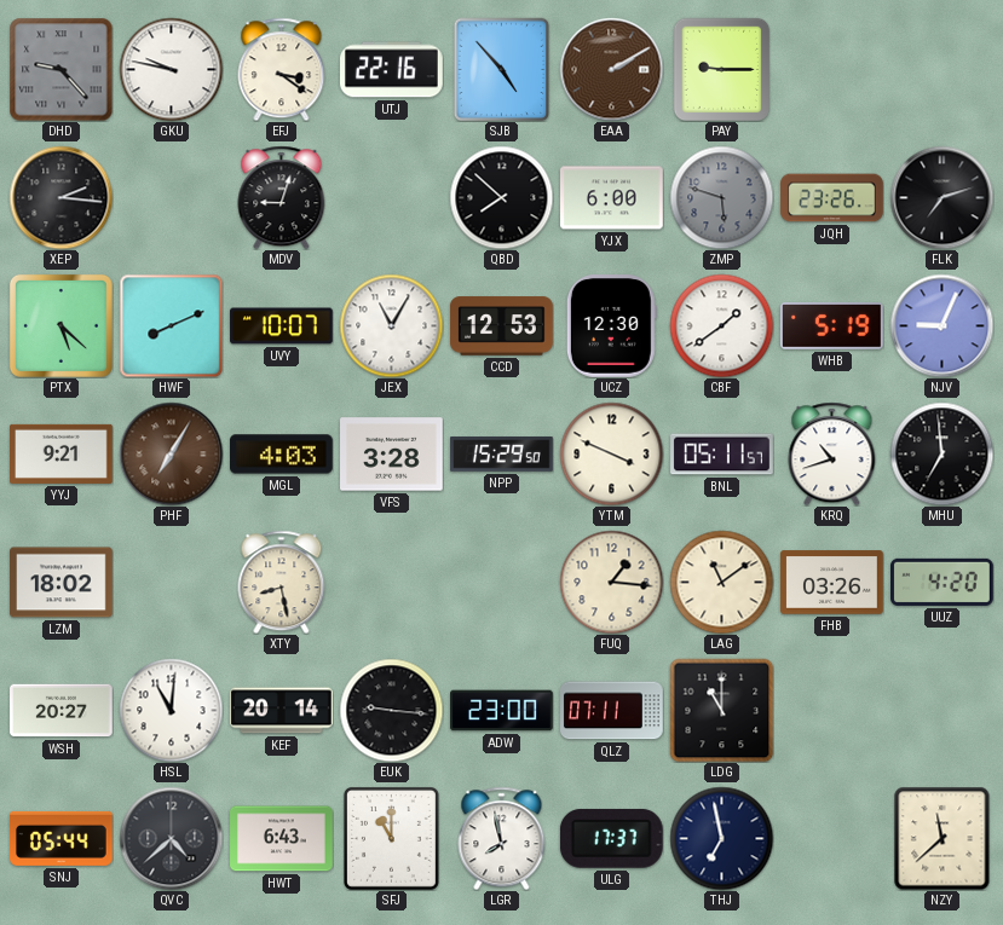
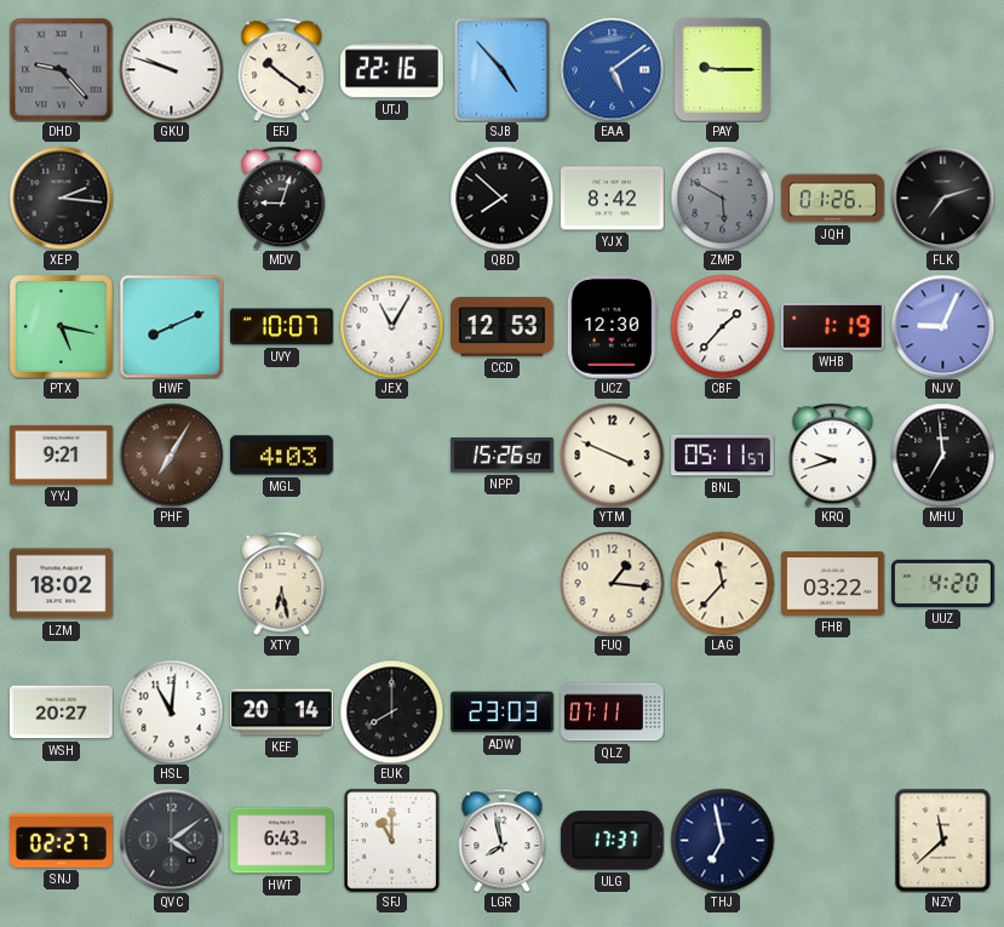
GKU: 9:47 -> 9:48 (171, 69)
EFJ: 3:21 -> 10:21 (282, 69)
EAA: 2:10 -> 5:09 (612, 69)
EAA dial: brown -> blue (612, 69)
YJX: 6:00 -> 8:42 (613, 199)
ZMP: 5:48 -> 5:50 (722, 198)
JQH: 23:26 -> 01:26 (833, 199)
PTX: 5:22 -> 5:17 (61, 326)
CBF: 1:39 -> 1:37 (722, 326)
WHB: 5:19 -> 1:19 (833, 327)
VFS: 3:28 -> none (392, 455)
NPP: 15:29 -> 15:26 (503, 456)
KRQ: 10:42 -> 9:42 (833, 454)
XTY: 8:28 -> 6:28 (282, 583)
LAG: 11:09 -> 11:37 (722, 583)
FHB: 03:26 -> 03:22 (833, 584)
EUK: 9:16 -> 8:00 (391, 711)
ADW: 23:00 -> 23:03 (503, 713)
LDG: 11:00 -> none (721, 710)
SNJ: 05:44 -> 02:27 (62, 840)
QVC: 4:38 -> 4:09 (171, 840)
